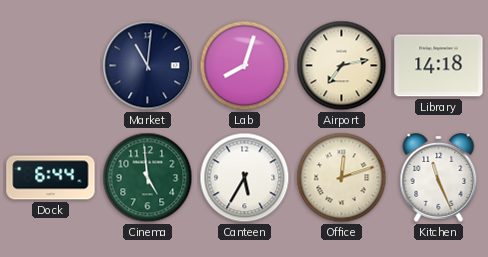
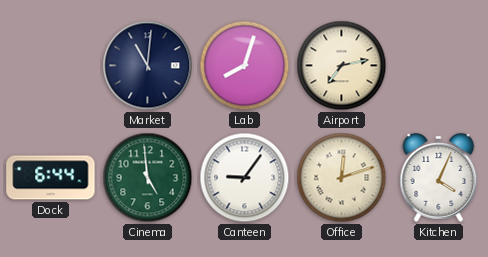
Library: 14:18 -> none (439, 66)
Canteen: 5:35 -> 9:06 (245, 178)
Kitchen: 11:26 -> 4:04 (439, 177)
